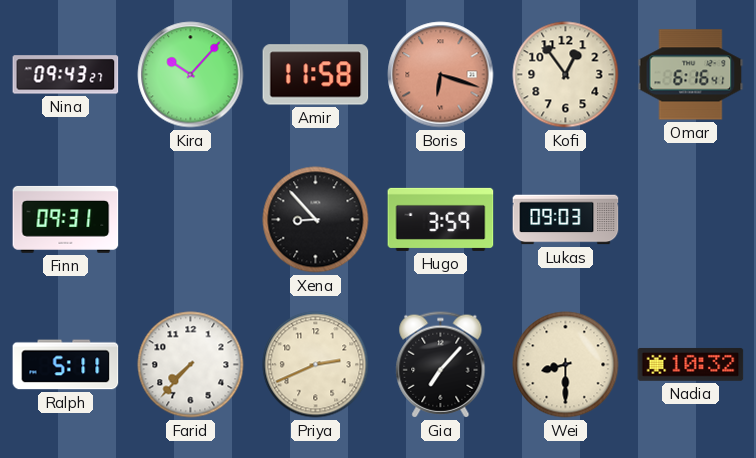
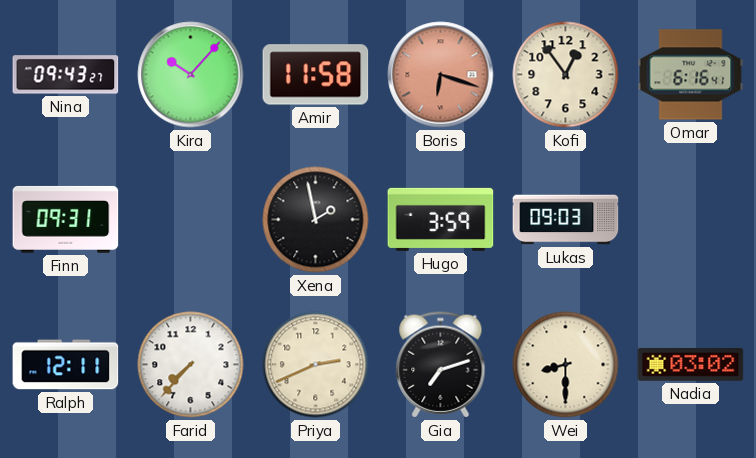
Xena: 8:53 -> 1:58 (316, 220)
Ralph: 5:11 -> 12:11 (66, 365)
Gia: 7:07 -> 7:12 (441, 365)
Nadia: 10:32 -> 03:02 (691, 365)
